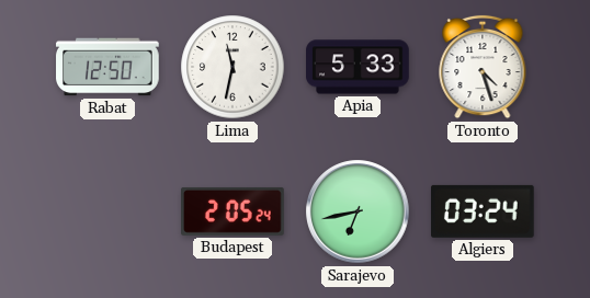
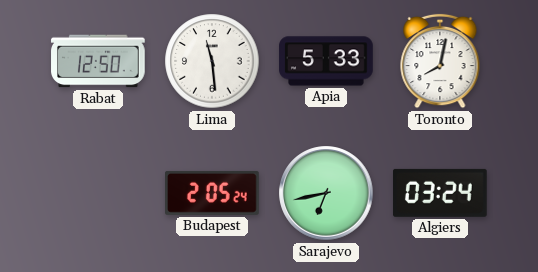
Lima: 11:32 -> 11:29 (212, 61)
Toronto: 4:27 -> 8:02 (440, 61)
